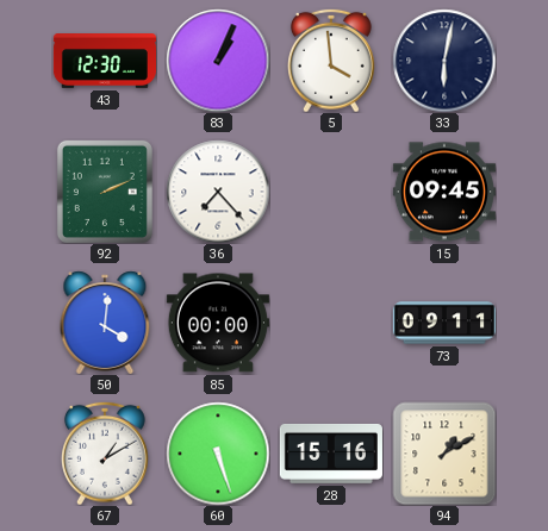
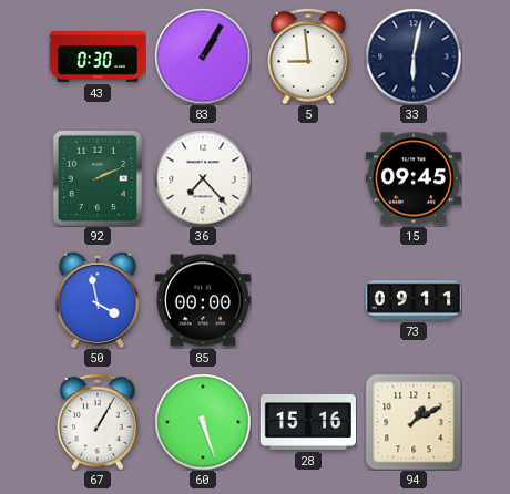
43: 12:30 -> 0:30 (96, 58)
83: 1:04 -> 1:05 (203, 56)
5: 3:59 -> 8:59 (309, 56)
50: 4:01 -> 3:58 (98, 300)
67: 1:10 -> 1:05 (99, 422)
